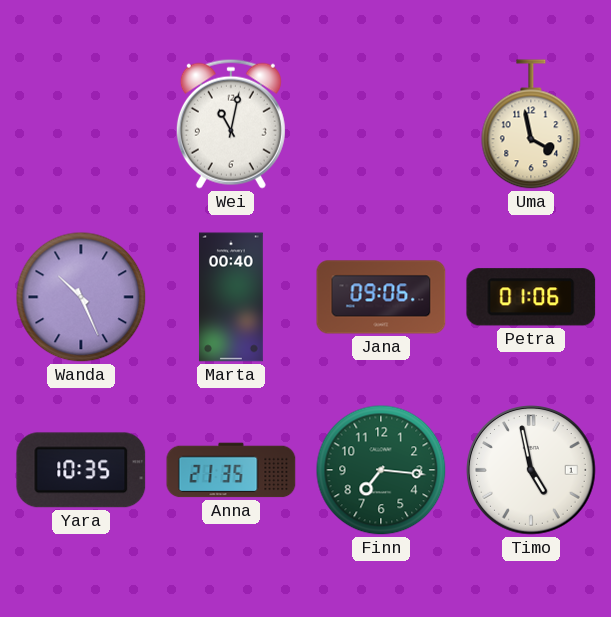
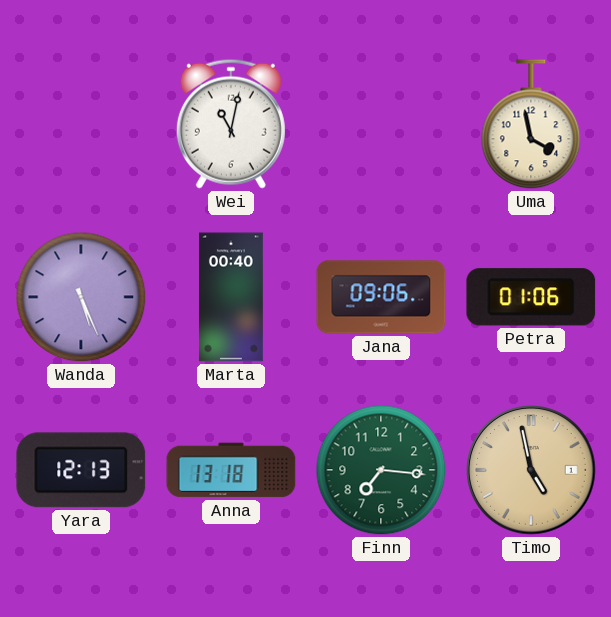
Wanda: 10:26 -> 5:26 (81, 297)
Yara: 10:35 -> 12:13 (81, 470)
Anna: 21:35 -> 13:18 (231, 470)
Timo dial: white -> champagne (531, 470)
